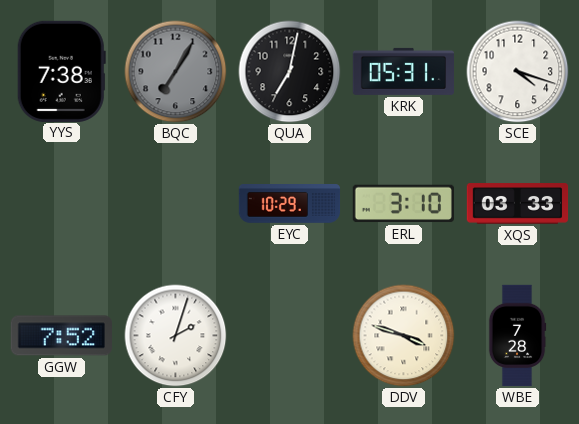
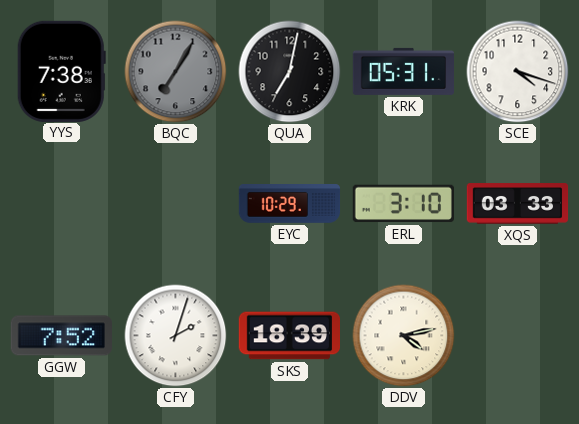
SKS: none -> 18:39 (289, 336)
DDV: 3:48 -> 4:13 (404, 336)
WBE: 7:28 -> none (517, 336)
